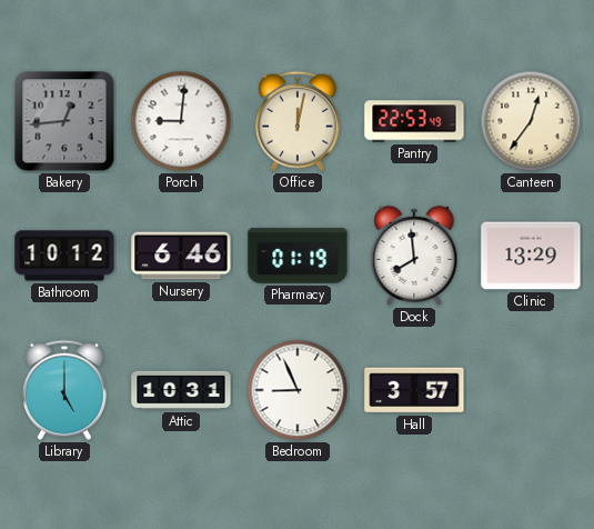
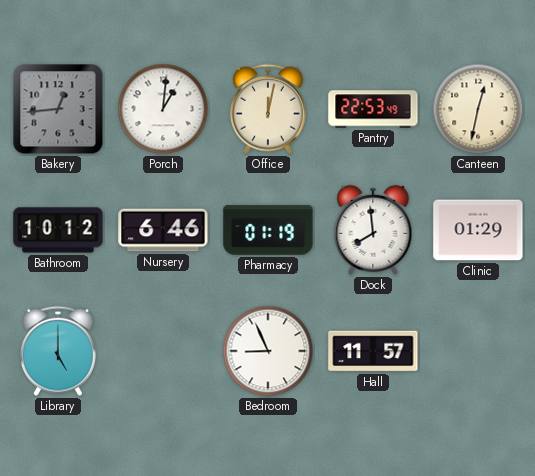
Porch: 9:01 -> 1:01 (163, 109)
Canteen: 12:36 -> 12:32 (478, 109)
Clinic: 13:29 -> 01:29 (478, 230)
Attic: 10:31 -> none (181, 390)
Hall: 3:57 -> 11:57 (373, 351)
